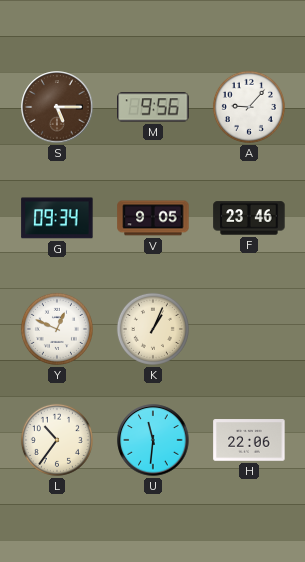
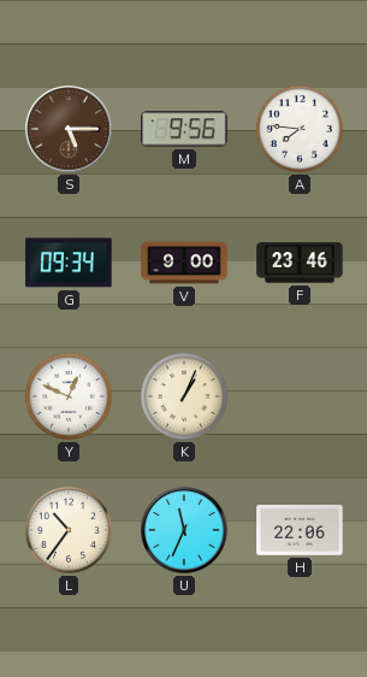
A: 9:07 -> 7:46 (300, 129)
V: 9:05 -> 9:00 (184, 263)
U: 11:31 -> 11:34 (184, 530)
